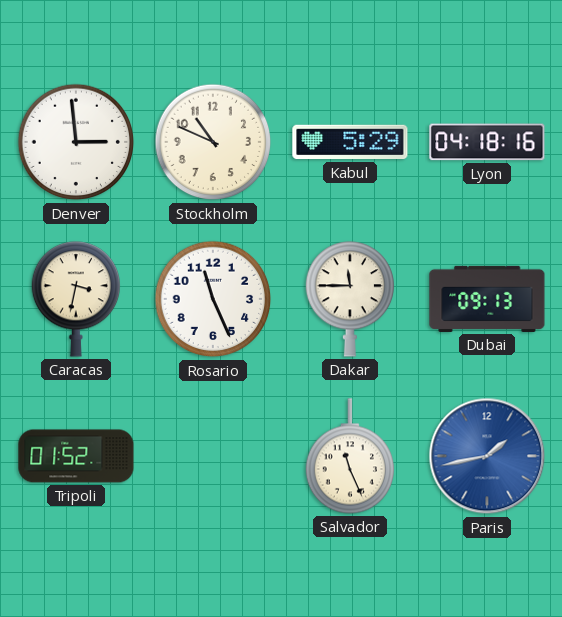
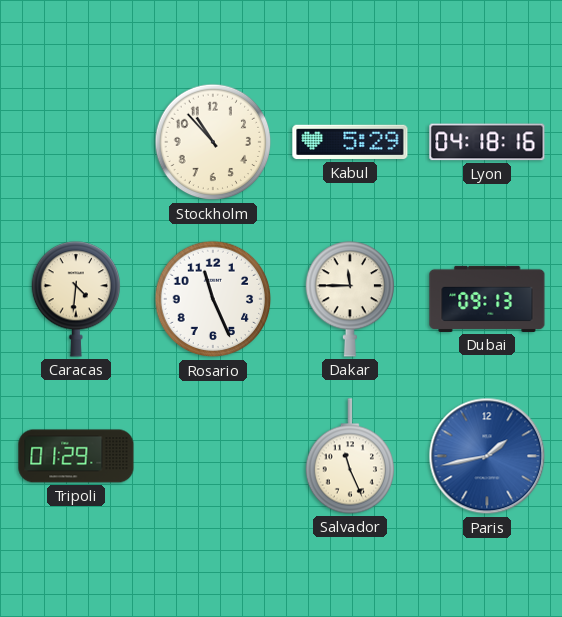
Denver: 2:59 -> none (76, 142)
Stockholm: 10:49 -> 10:53 (213, 142)
Caracas: 3:32 -> 4:31 (75, 299)
Tripoli: 01:52 -> 01:29 (76, 456)
